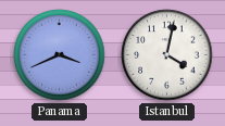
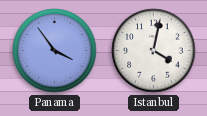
Panama: 3:41 -> 3:54 (55, 51)
